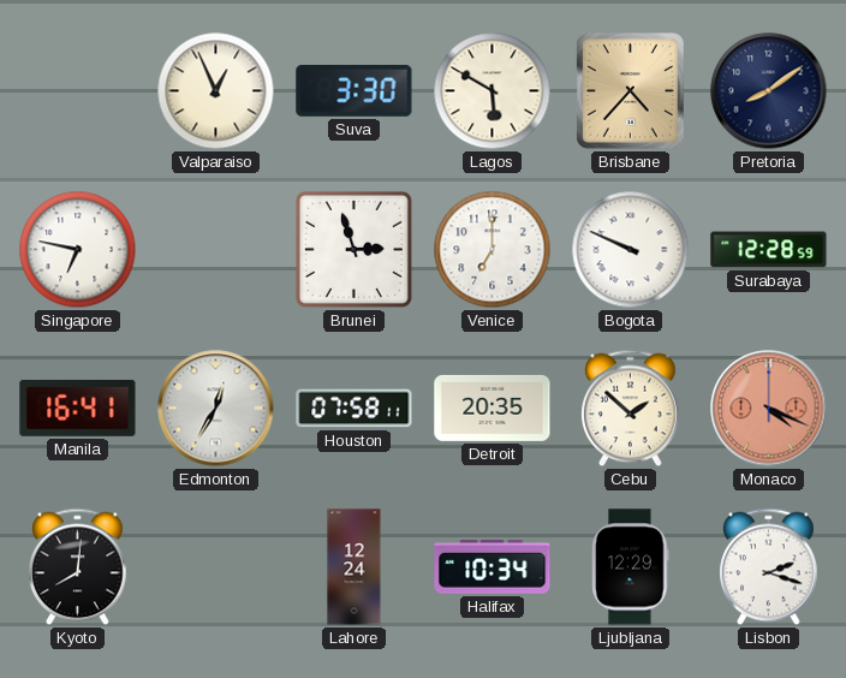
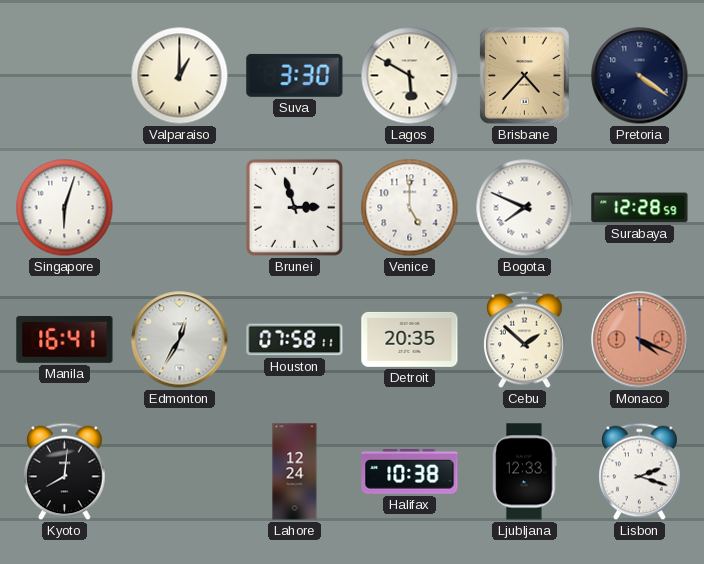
Valparaiso: 12:56 -> 1:00 (180, 76)
Pretoria: 8:09 -> 4:21 (640, 76)
Singapore: 6:47 -> 6:03 (65, 208)
Venice: 7:00 -> 5:00 (410, 208)
Bogota: 9:49 -> 7:49 (525, 208)
Halifax: 10:34 -> 10:38 (410, 472)
Ljubljana: 12:29 -> 12:33 (525, 472)
